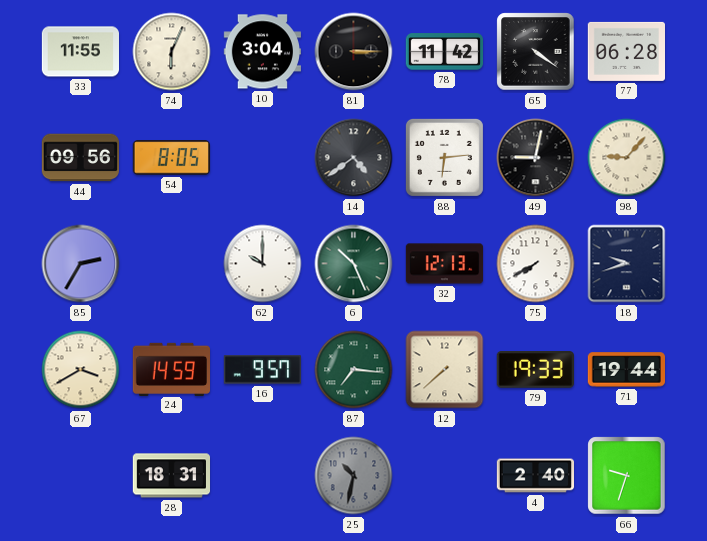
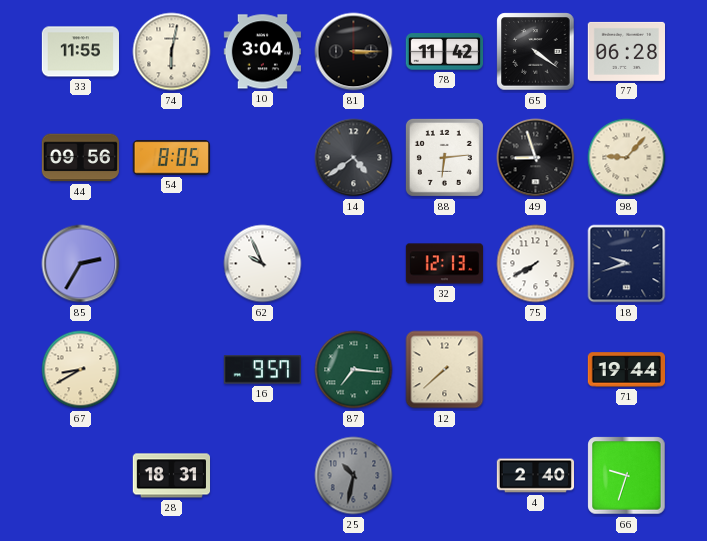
74: 6:04 -> 6:02 (172, 52)
49: 9:02 -> 8:57 (536, 158)
62: 10:00 -> 9:56 (263, 264)
6: 10:26 -> none (354, 264)
67: 3:40 -> 8:40 (81, 370)
24: 14:59 -> none (171, 369)
79: 19:33 -> none (535, 370)
